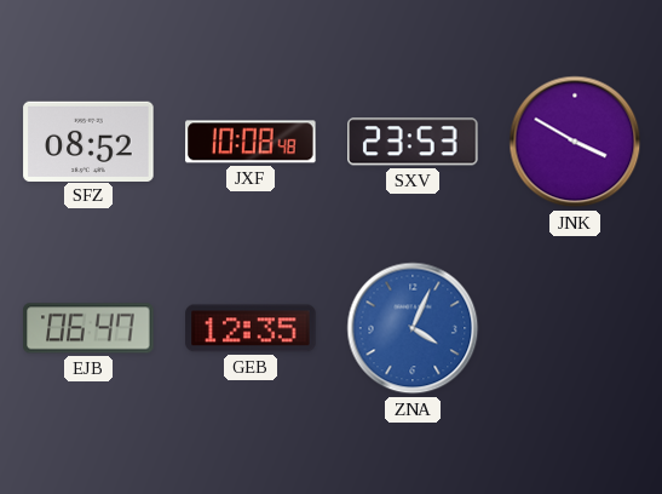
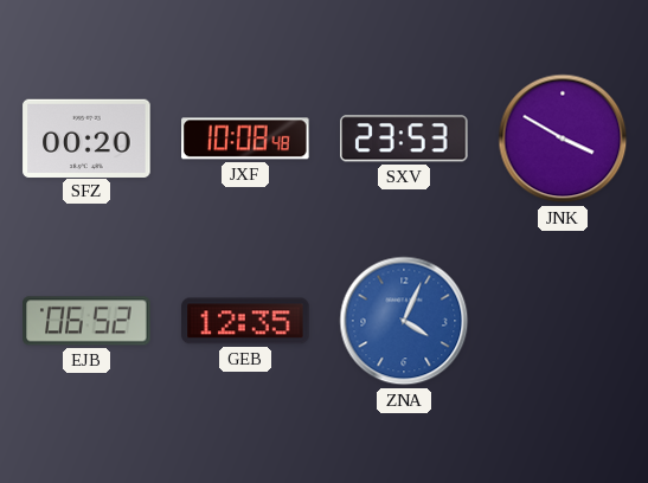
SFZ: 08:52 -> 00:20 (86, 137)
EJB: 06:47 -> 06:52 (86, 321)
